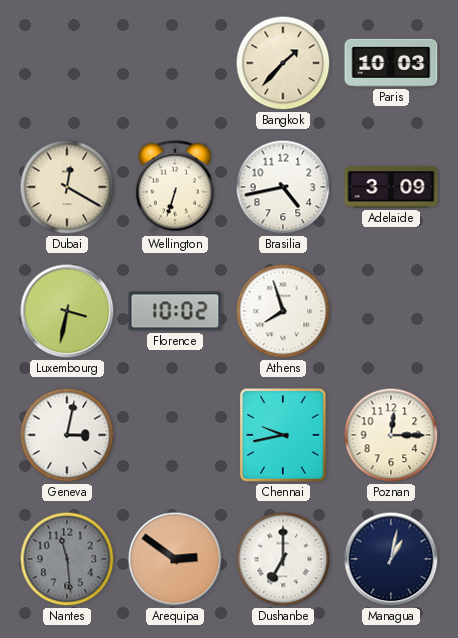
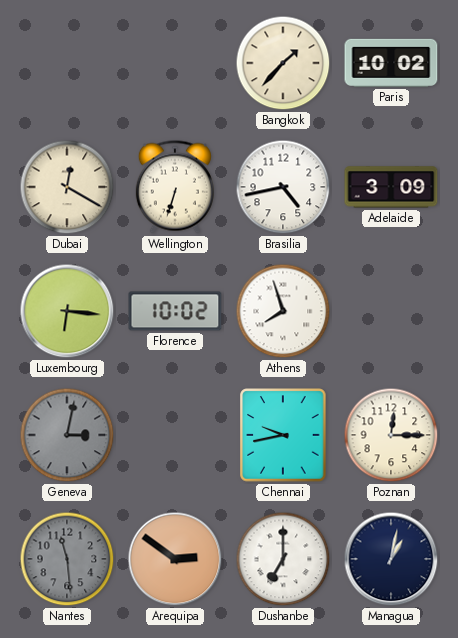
Paris: 10:03 -> 10:02 (391, 63)
Luxembourg: 3:32 -> 6:16 (67, 311)
Geneva dial: white -> grey (67, 435)
